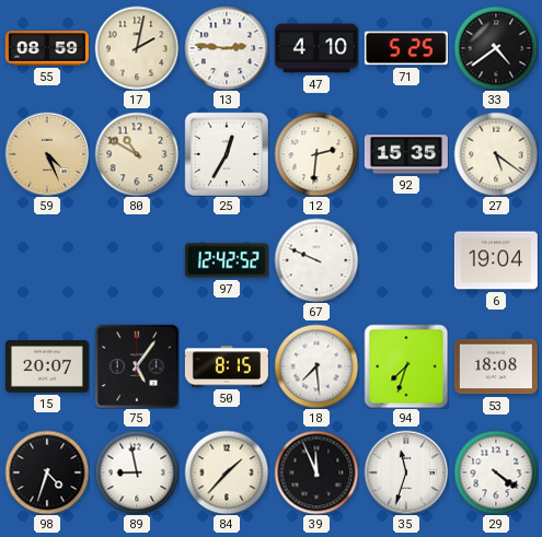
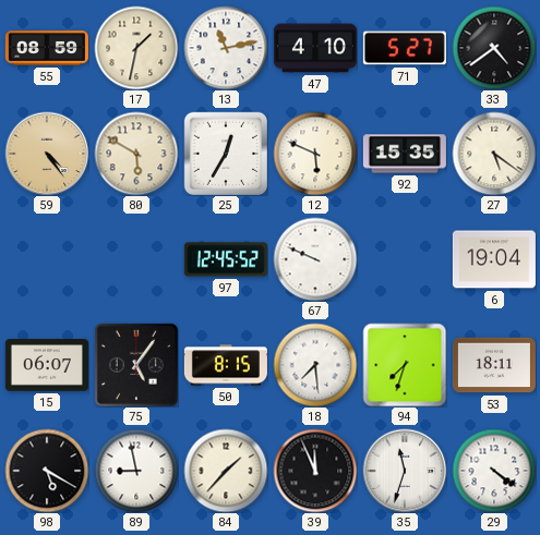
17: 2:02 -> 1:32 (136, 48)
13: 2:46 -> 11:13 (226, 48)
71: 5:25 -> 5:27 (405, 48)
59: 4:26 -> 4:24 (47, 154)
80: 10:50 -> 5:50 (136, 154)
12: 2:31 -> 5:49 (315, 154)
97: 12:42 -> 12:45 (226, 259)
15: 20:07 -> 06:07 (47, 366)
53: 18:08 -> 18:11 (494, 365)
98: 4:33 -> 5:20 (47, 471)
